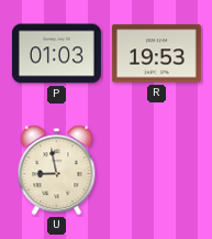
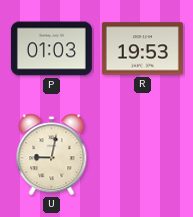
U: 8:58 -> 9:02 (52, 155)
